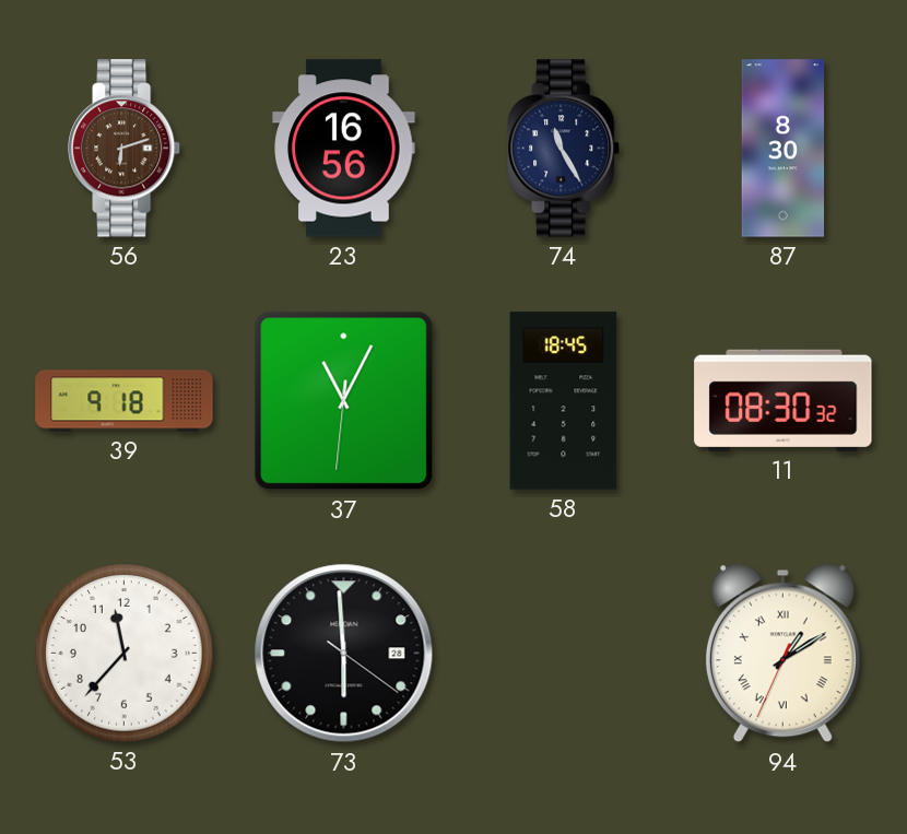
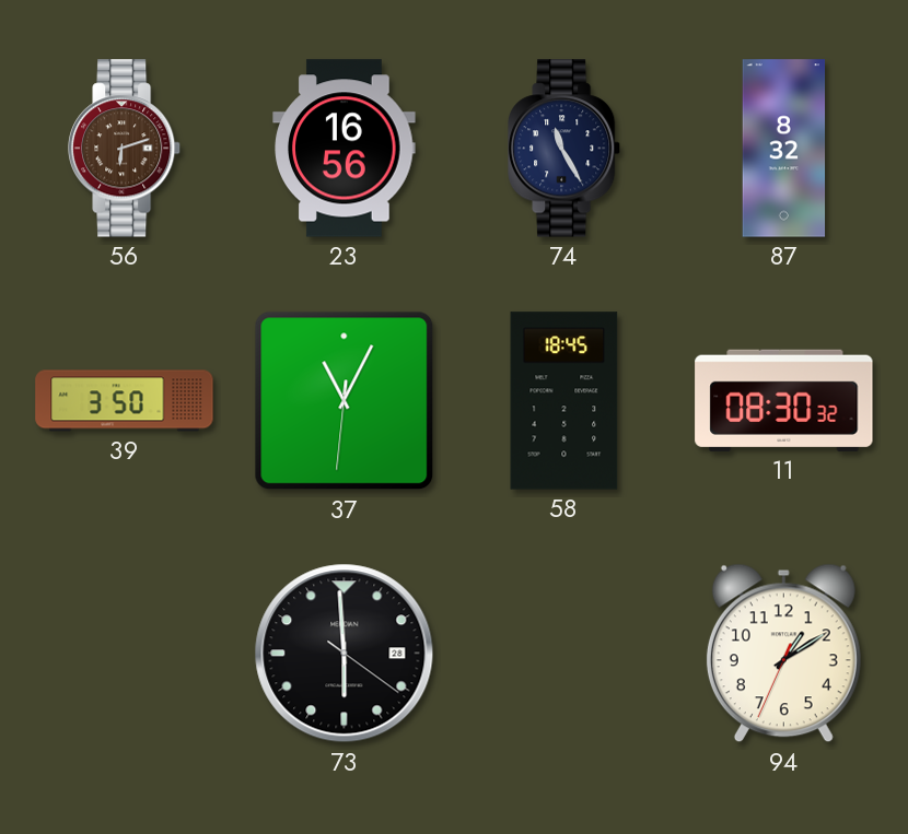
87: 8:30 -> 8:32 (784, 149)
39: 9:18 -> 3:50 (125, 401)
53: 11:37 -> none (125, 654)
94 numerals: Roman -> Arabic (783, 654)
